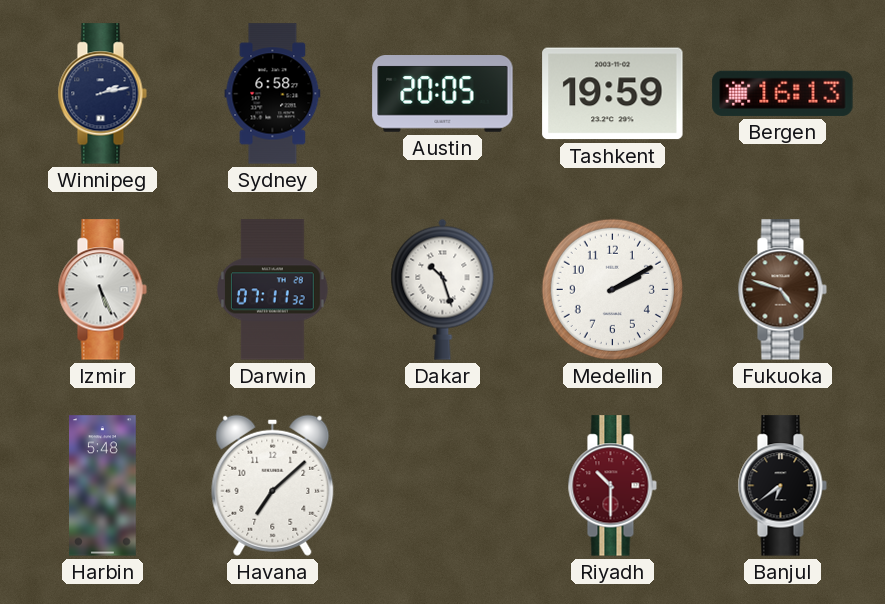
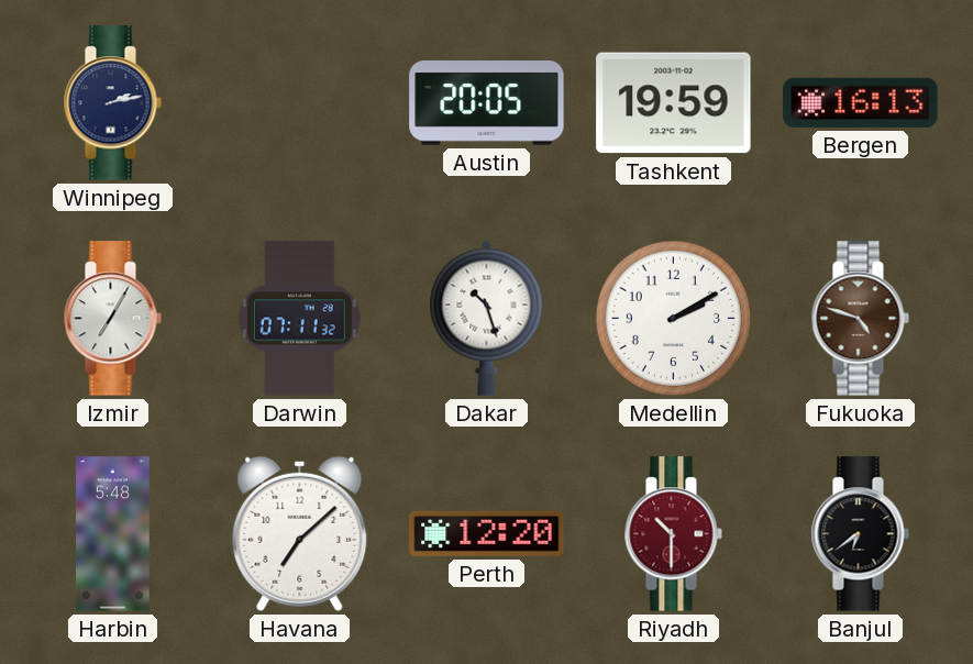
Sydney: 6:58 -> none (273, 94)
Izmir: 5:26 -> 7:05 (112, 319)
Perth: none -> 12:20 (487, 533)
